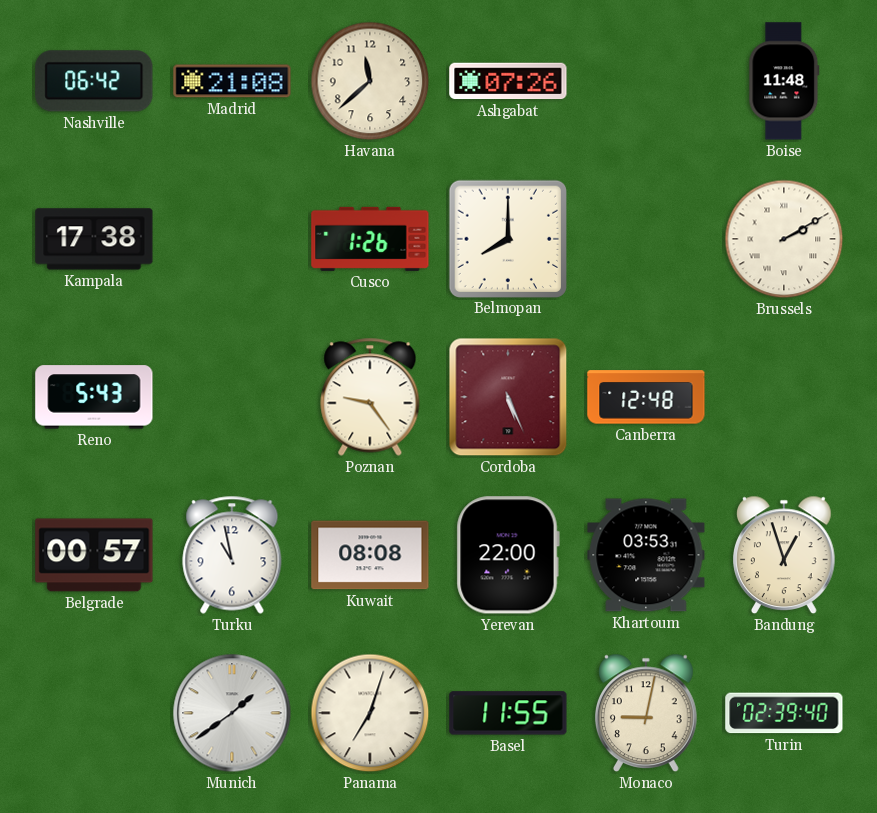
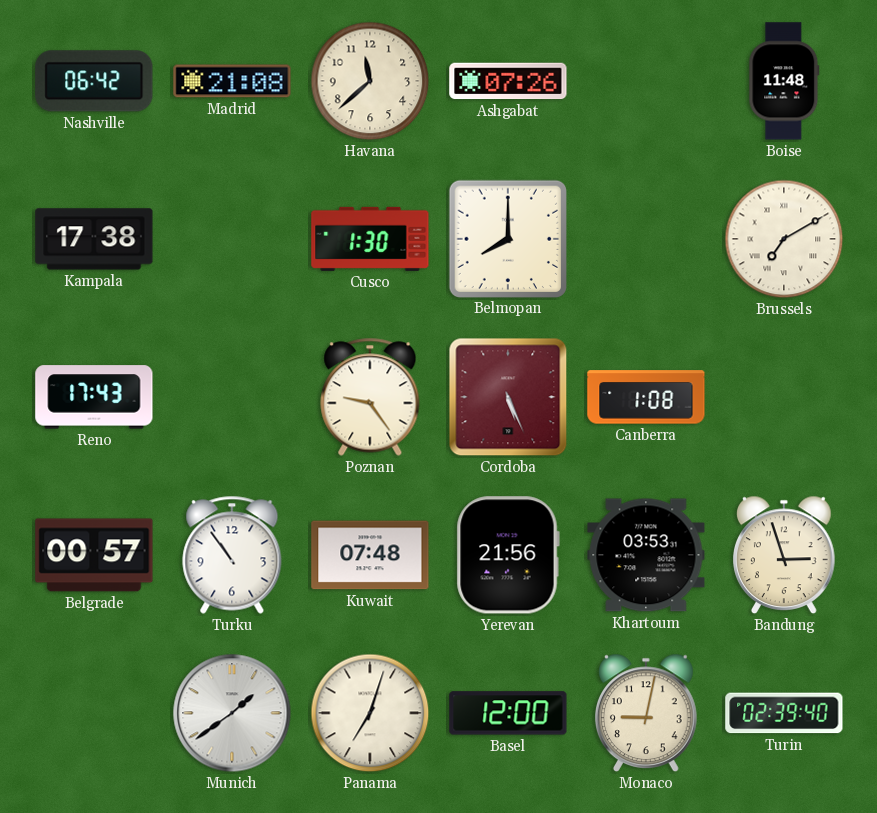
Cusco: 1:26 -> 1:30 (370, 239)
Brussels: 2:10 -> 7:10 (784, 239)
Reno: 5:43 -> 17:43 (94, 397)
Canberra: 12:48 -> 1:08 (646, 397)
Turku: 10:58 -> 10:54 (232, 555)
Kuwait: 08:08 -> 07:48 (370, 555)
Yerevan: 22:00 -> 21:56 (508, 555)
Bandung: 12:57 -> 2:57 (785, 555)
Basel: 11:55 -> 12:00 (508, 713)
